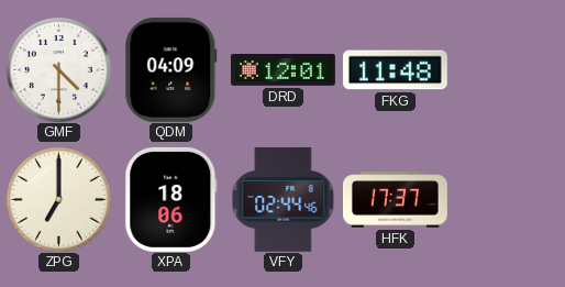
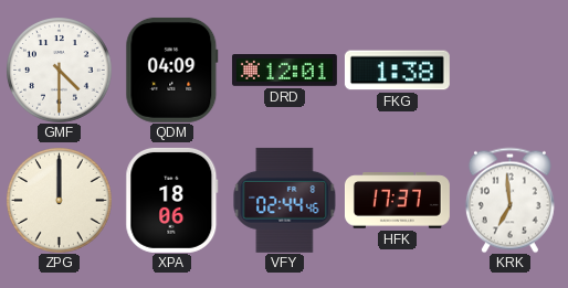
FKG: 11:48 -> 1:38 (397, 71)
ZPG: 7:00 -> 12:00 (60, 201)
KRK: none -> 6:59 (509, 200)
